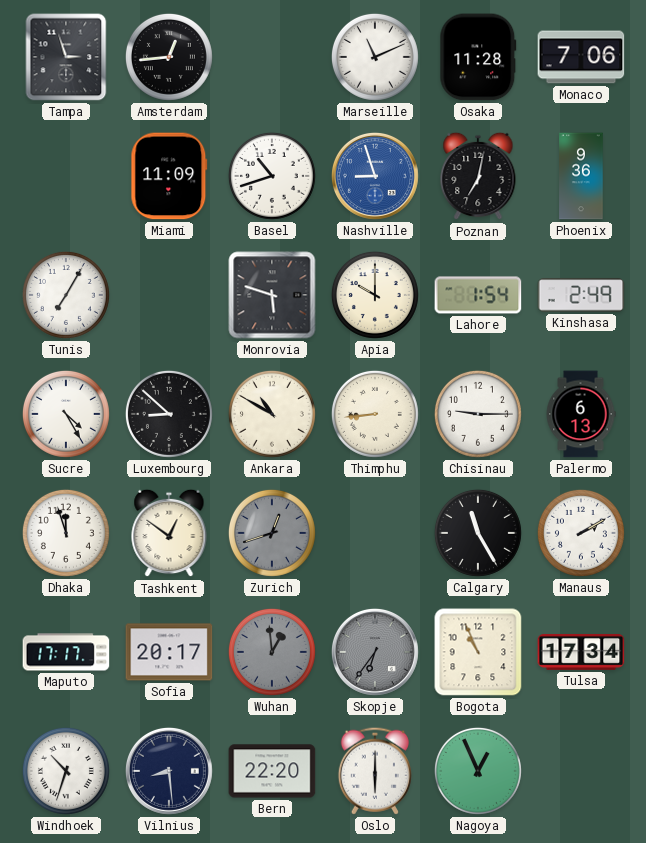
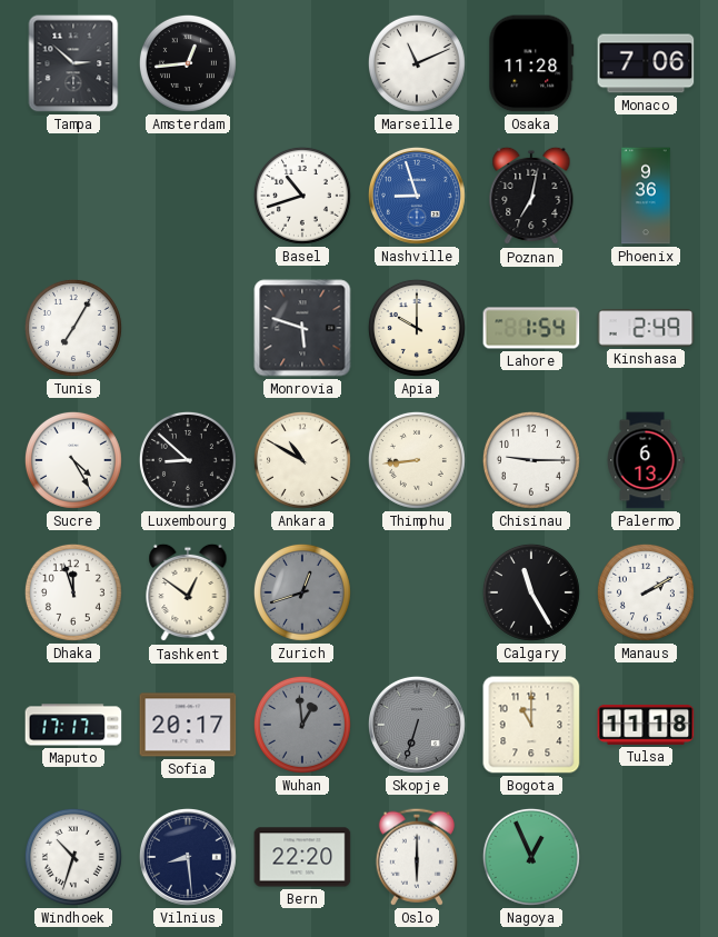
Tampa: 2:57 -> 2:52 (73, 63)
Miami: 11:09 -> none (169, 176)
Skopje: 6:36 -> 6:33 (417, 725)
Bogota: 10:56 -> 11:00 (531, 725)
Tulsa: 17:34 -> 11:18 (646, 725)
